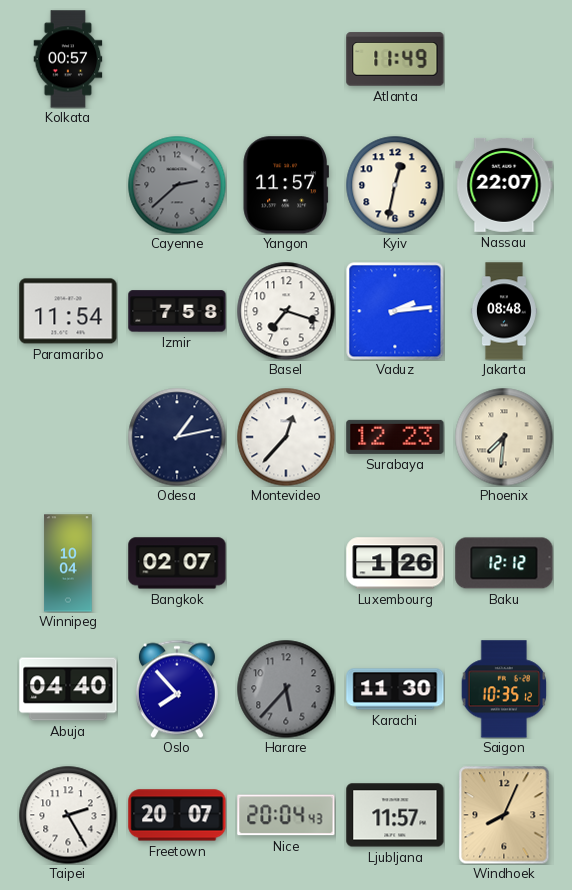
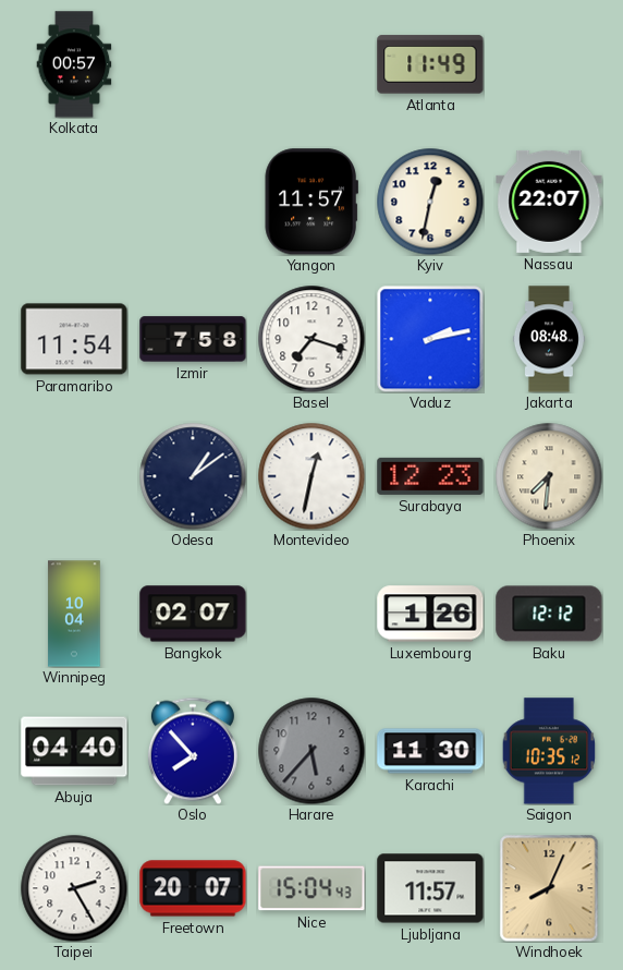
Cayenne: 2:38 -> none (177, 185)
Vaduz: 2:14 -> 2:13 (430, 339)
Odesa: 1:13 -> 1:09 (193, 476)
Montevideo: 12:37 -> 12:32 (311, 476)
Nice: 20:04 -> 15:04 (311, 888)
